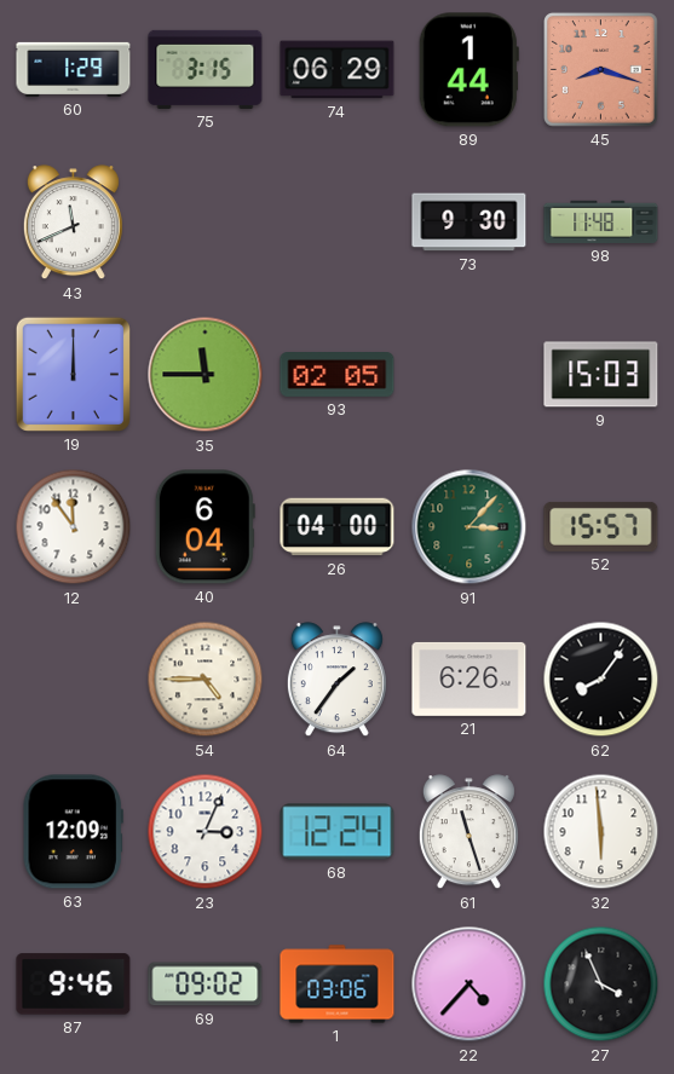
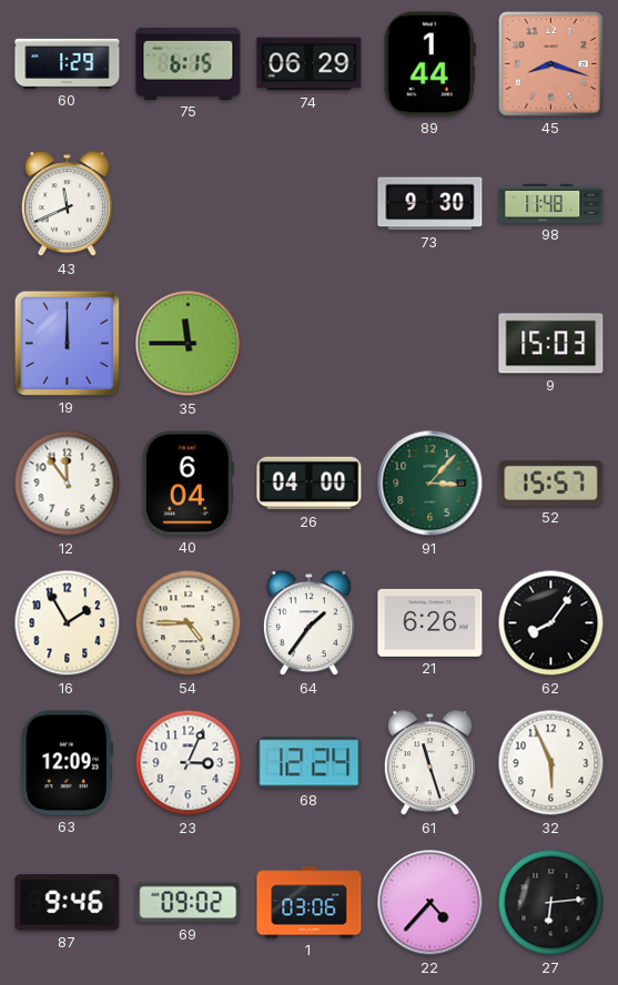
75: 3:15 -> 6:15 (189, 63)
93: 02:05 -> none (338, 375)
16: none -> 1:55 (68, 623)
32: 5:59 -> 5:56 (551, 763)
27: 3:56 -> 6:14 (551, 903)
